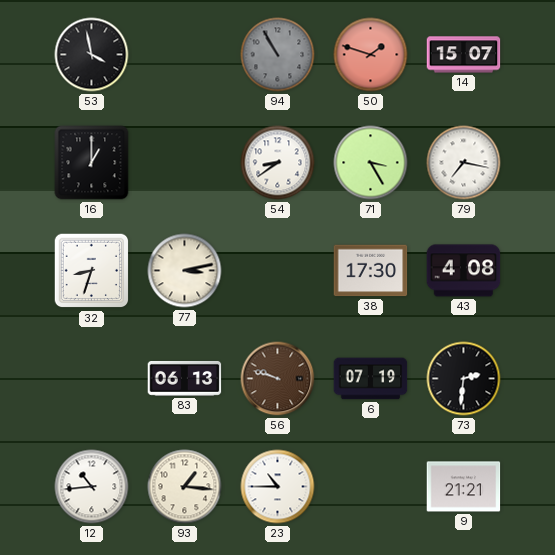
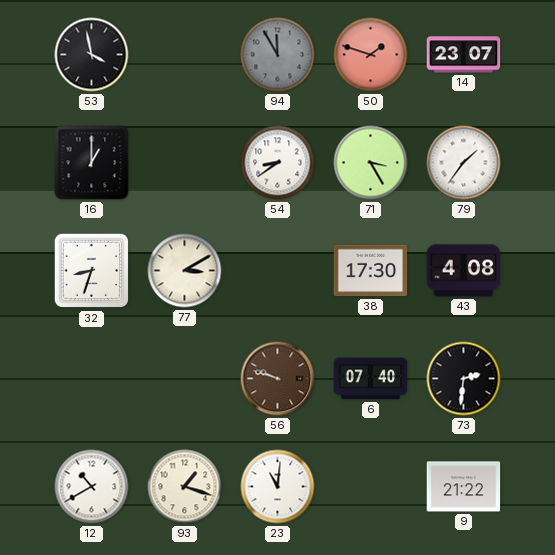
94: 10:55 -> 11:55 (278, 55)
14: 15:07 -> 23:07 (464, 55)
79: 7:17 -> 1:36 (464, 163)
77: 3:13 -> 3:10 (185, 271)
83: 06:13 -> none (185, 378)
6: 07:19 -> 07:40 (371, 379)
12: 10:44 -> 10:40 (92, 487)
93: 1:16 -> 1:18 (185, 487)
23: 10:45 -> 11:01 (278, 487)
9: 21:21 -> 21:22 (464, 487)
